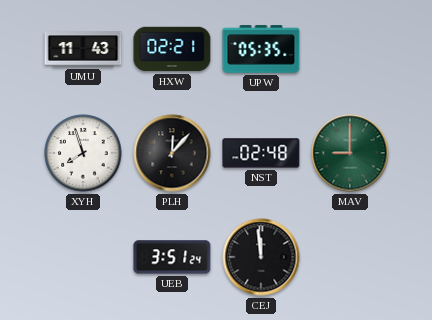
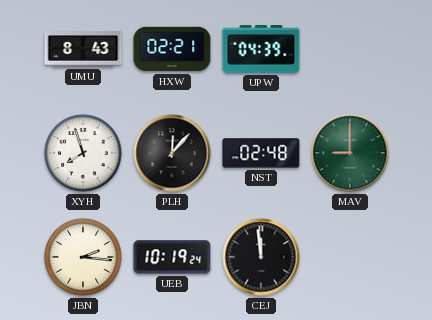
UMU: 11:43 -> 8:43 (83, 49)
UPW: 05:35 -> 04:39 (261, 49)
JBN: none -> 2:16 (83, 257)
UEB: 3:51 -> 10:19 (172, 257)
